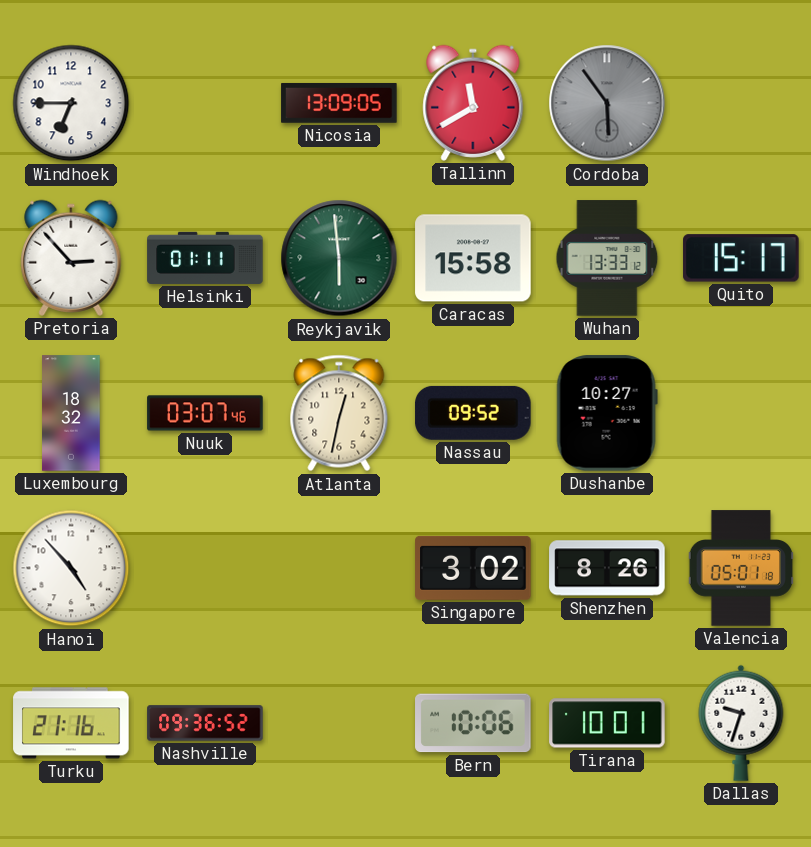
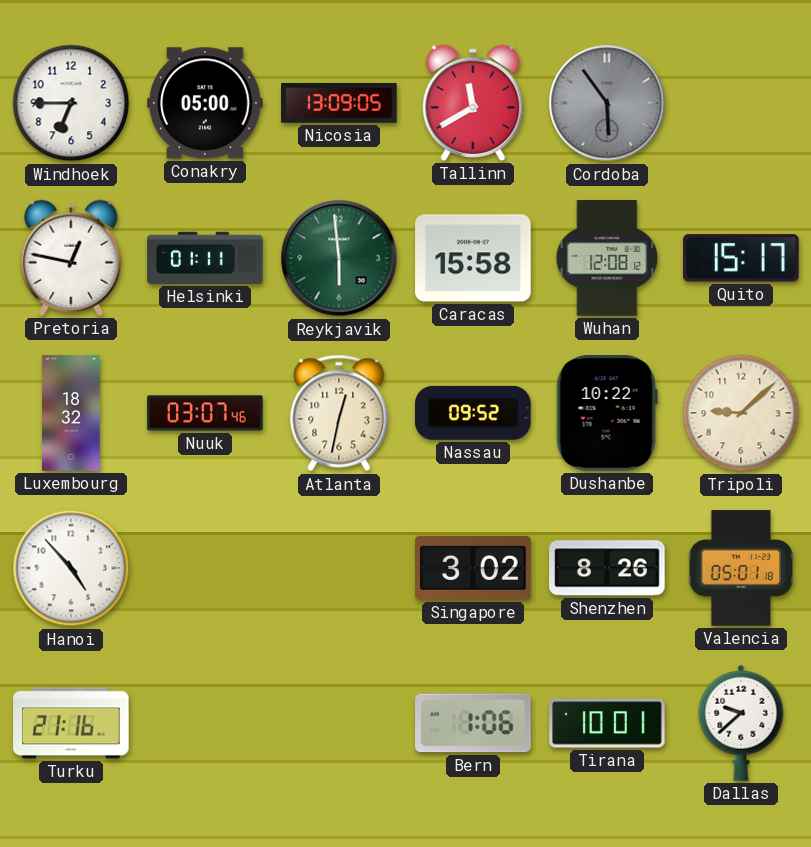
Conakry: none -> 05:00 (205, 103)
Pretoria: 2:53 -> 12:47 (71, 258)
Wuhan: 13:33 -> 12:08 (607, 258)
Dushanbe: 10:27 -> 10:22 (607, 413)
Tripoli: none -> 9:08 (741, 413)
Nashville: 09:36 -> none (205, 723)
Bern: 10:06 -> 1:06 (473, 723)
Dallas: 9:33 -> 9:38 (741, 723)
